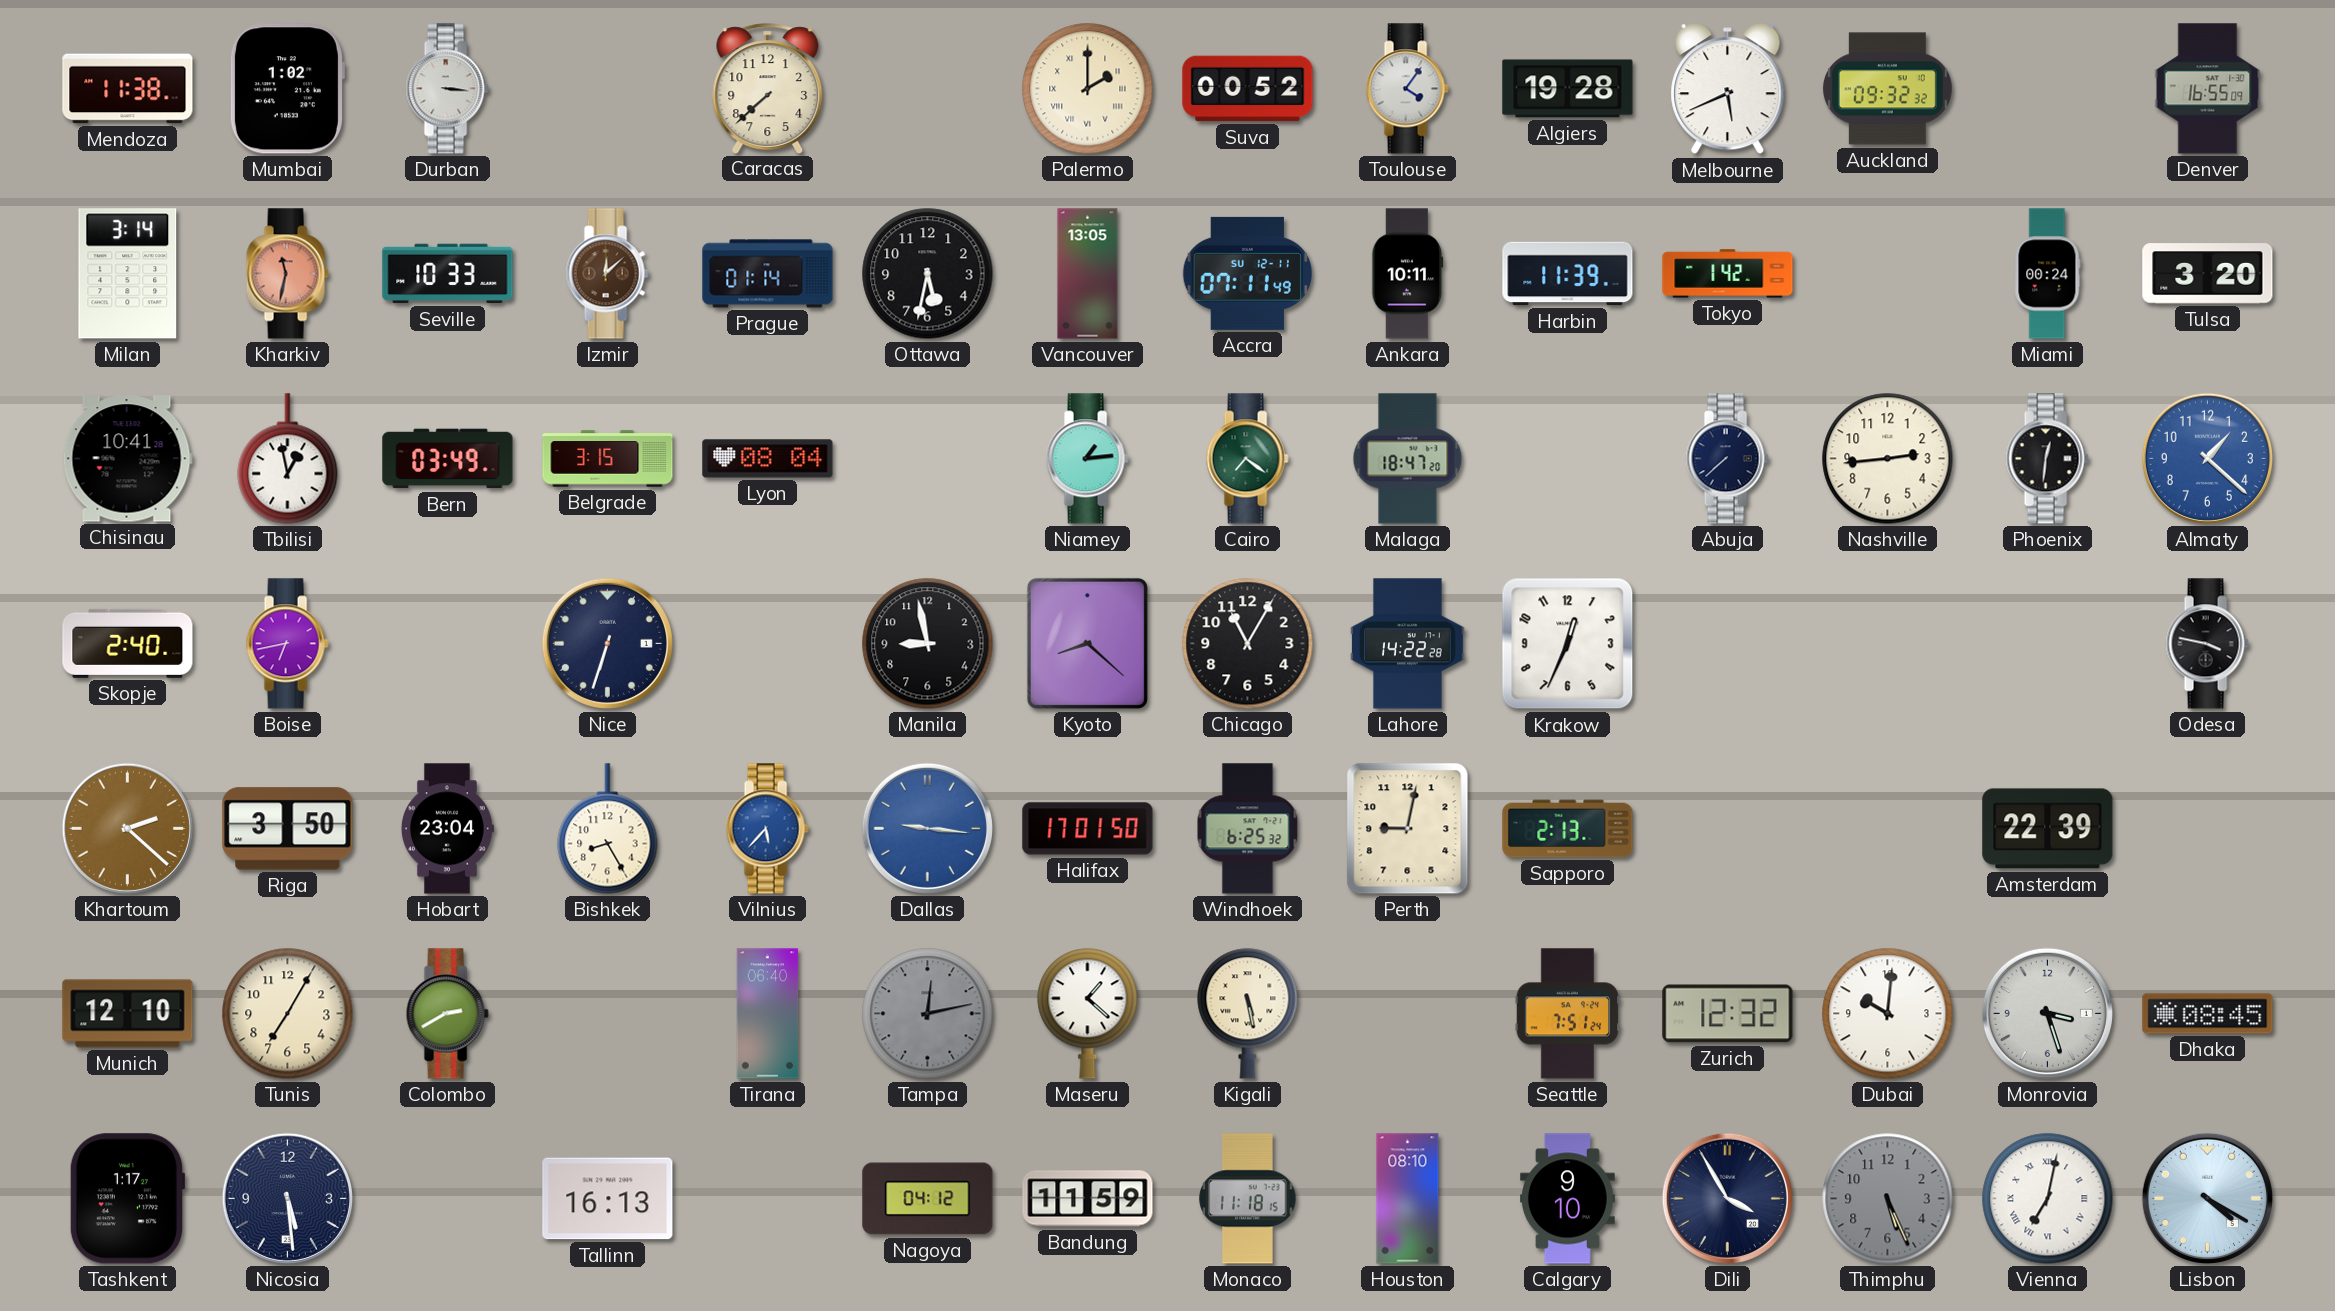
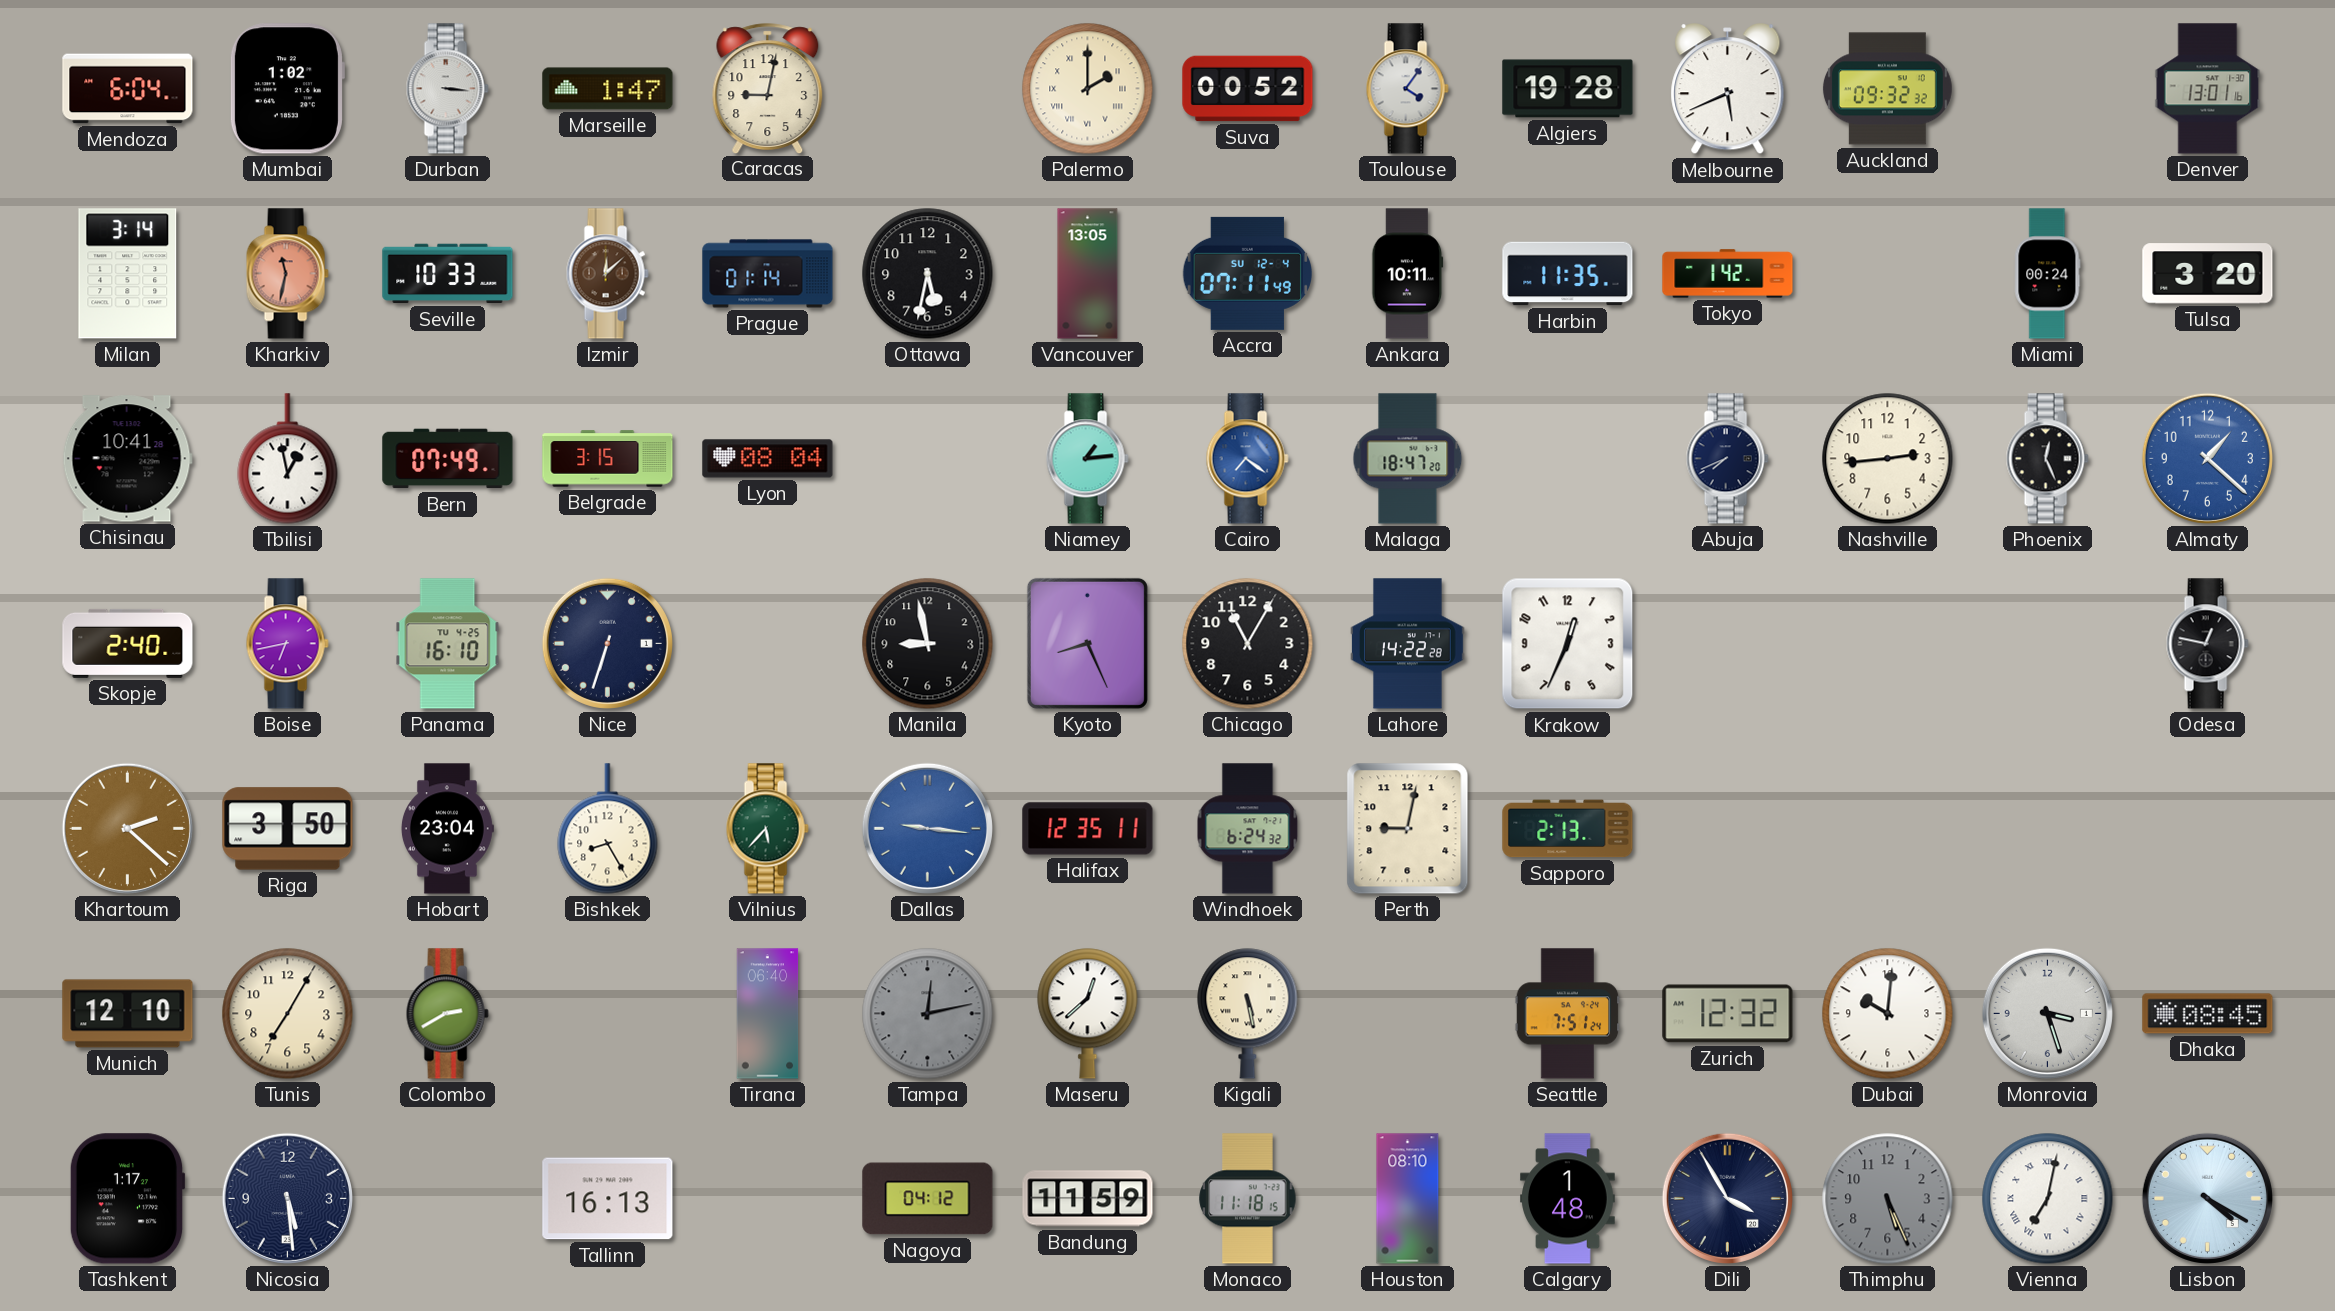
Mendoza: 11:38 -> 6:04 (128, 89)
Marseille: none -> 1:47 (608, 89)
Caracas: 7:38 -> 9:02 (768, 88)
Denver: 16:55 -> 13:01 (2208, 89)
Accra date: SU 12-11 -> SU 12-4 (1247, 273)
Harbin: 11:39 -> 11:35 (1568, 274)
Bern: 03:49 -> 07:49 (448, 459)
Cairo dial: green -> blue (1247, 459)
Abuja: 7:38 -> 7:41 (1727, 459)
Phoenix: 12:31 -> 12:26 (2047, 459)
Panama: none -> 16:10 (448, 644)
Kyoto: 8:22 -> 8:26 (1087, 643)
Odesa: 3:47 -> 12:47 (2207, 644)
Vilnius dial: blue -> green (767, 829)
Halifax: 17:01 -> 12:35 (1088, 829)
Windhoek: 6:25 -> 6:24 (1248, 829)
Amsterdam: 22:39 -> none (2048, 829)
Maseru: 1:22 -> 12:38 (1088, 1014)
Calgary: 9:10 -> 1:48 (1568, 1199)
